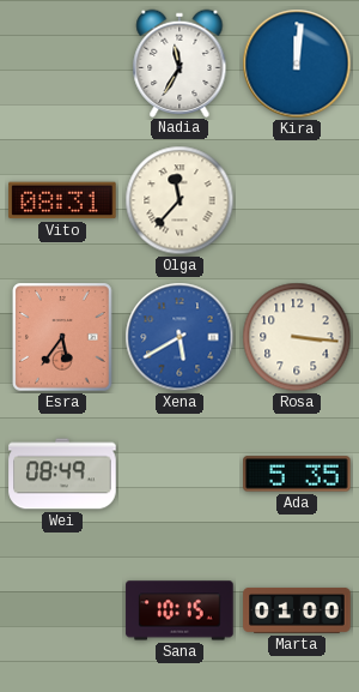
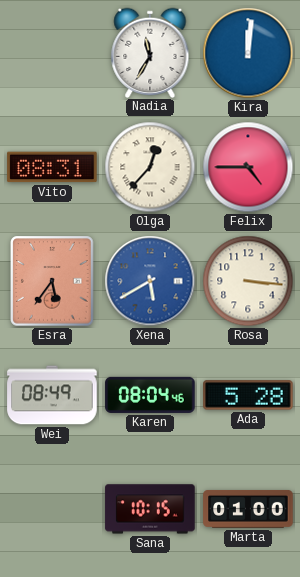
Olga: 11:37 -> 12:37 (150, 167)
Felix: none -> 4:45 (248, 167)
Karen: none -> 08:04 (150, 395)
Ada: 5:35 -> 5:28 (248, 395)
